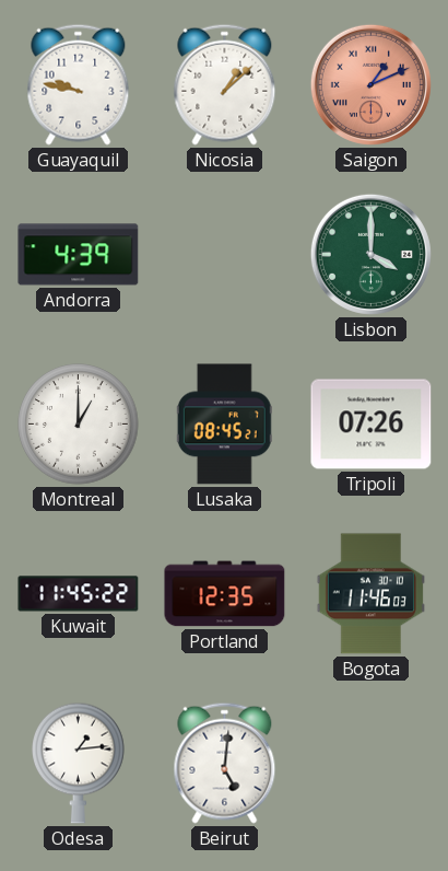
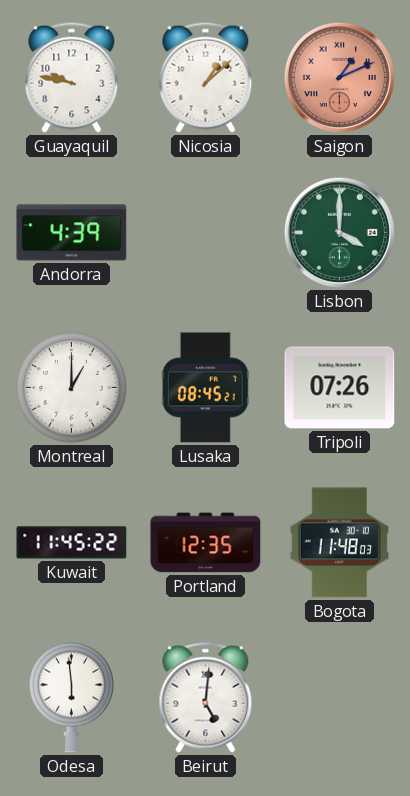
Bogota: 11:46 -> 11:48 (339, 543)
Odesa: 1:14 -> 5:59 (72, 697)
